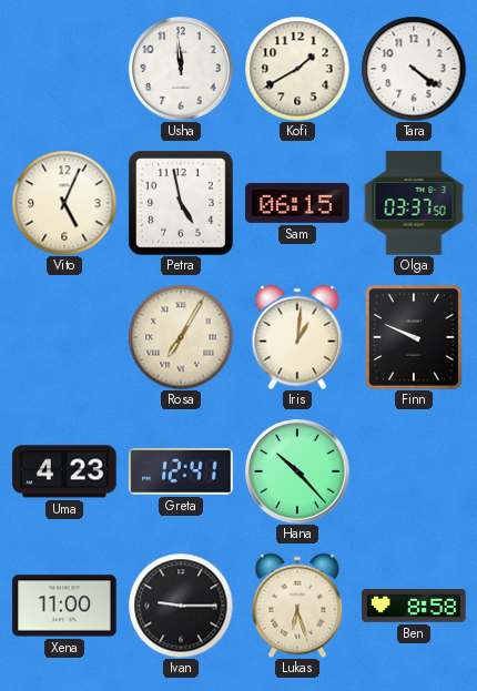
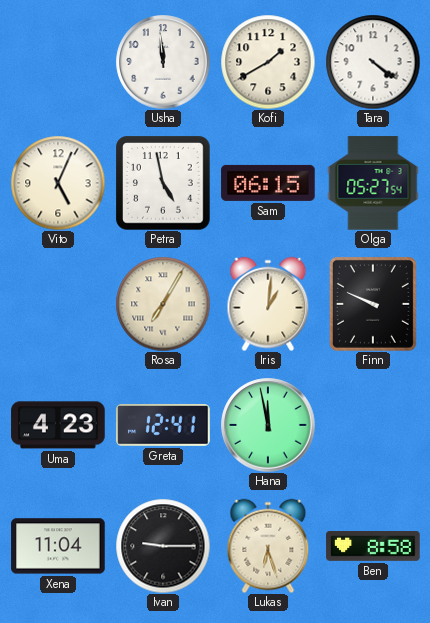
Olga: 03:37 -> 05:27 (373, 183)
Hana: 10:23 -> 11:58 (268, 425)
Xena: 11:00 -> 11:04 (58, 546)
